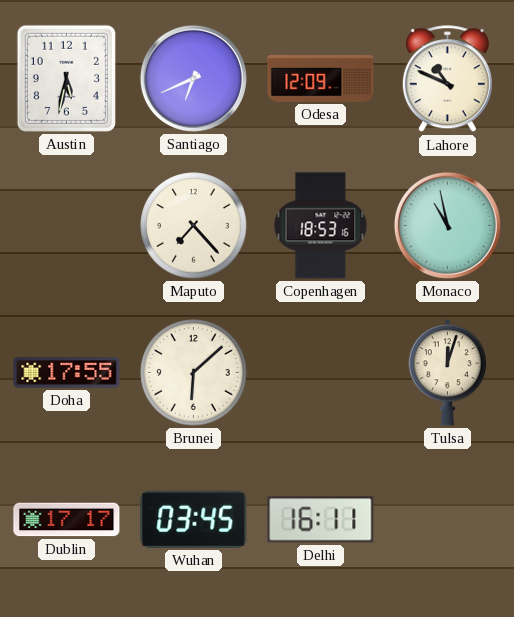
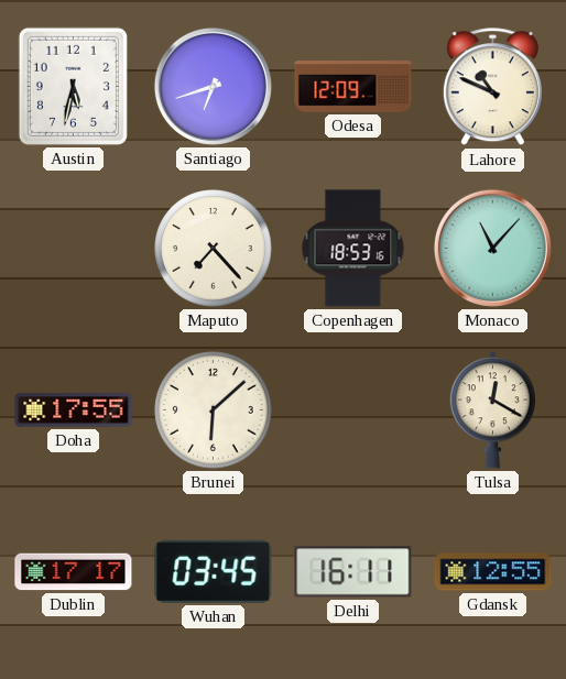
Santiago: 6:41 -> 6:42 (213, 86)
Monaco: 10:58 -> 11:07 (492, 248)
Tulsa: 12:03 -> 12:20 (492, 410)
Gdansk: none -> 12:55 (493, 572)
